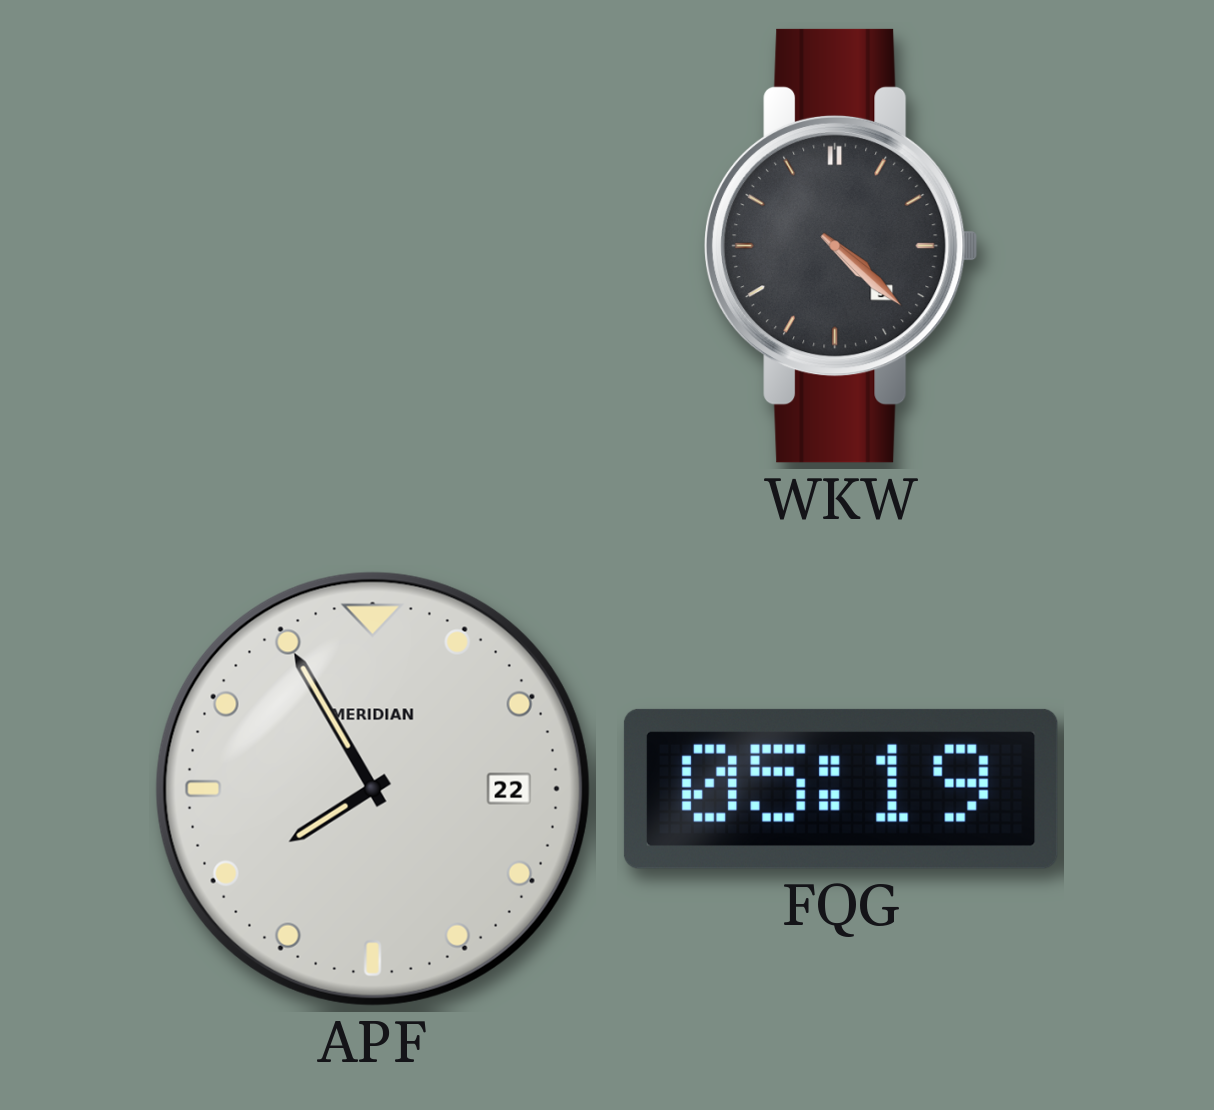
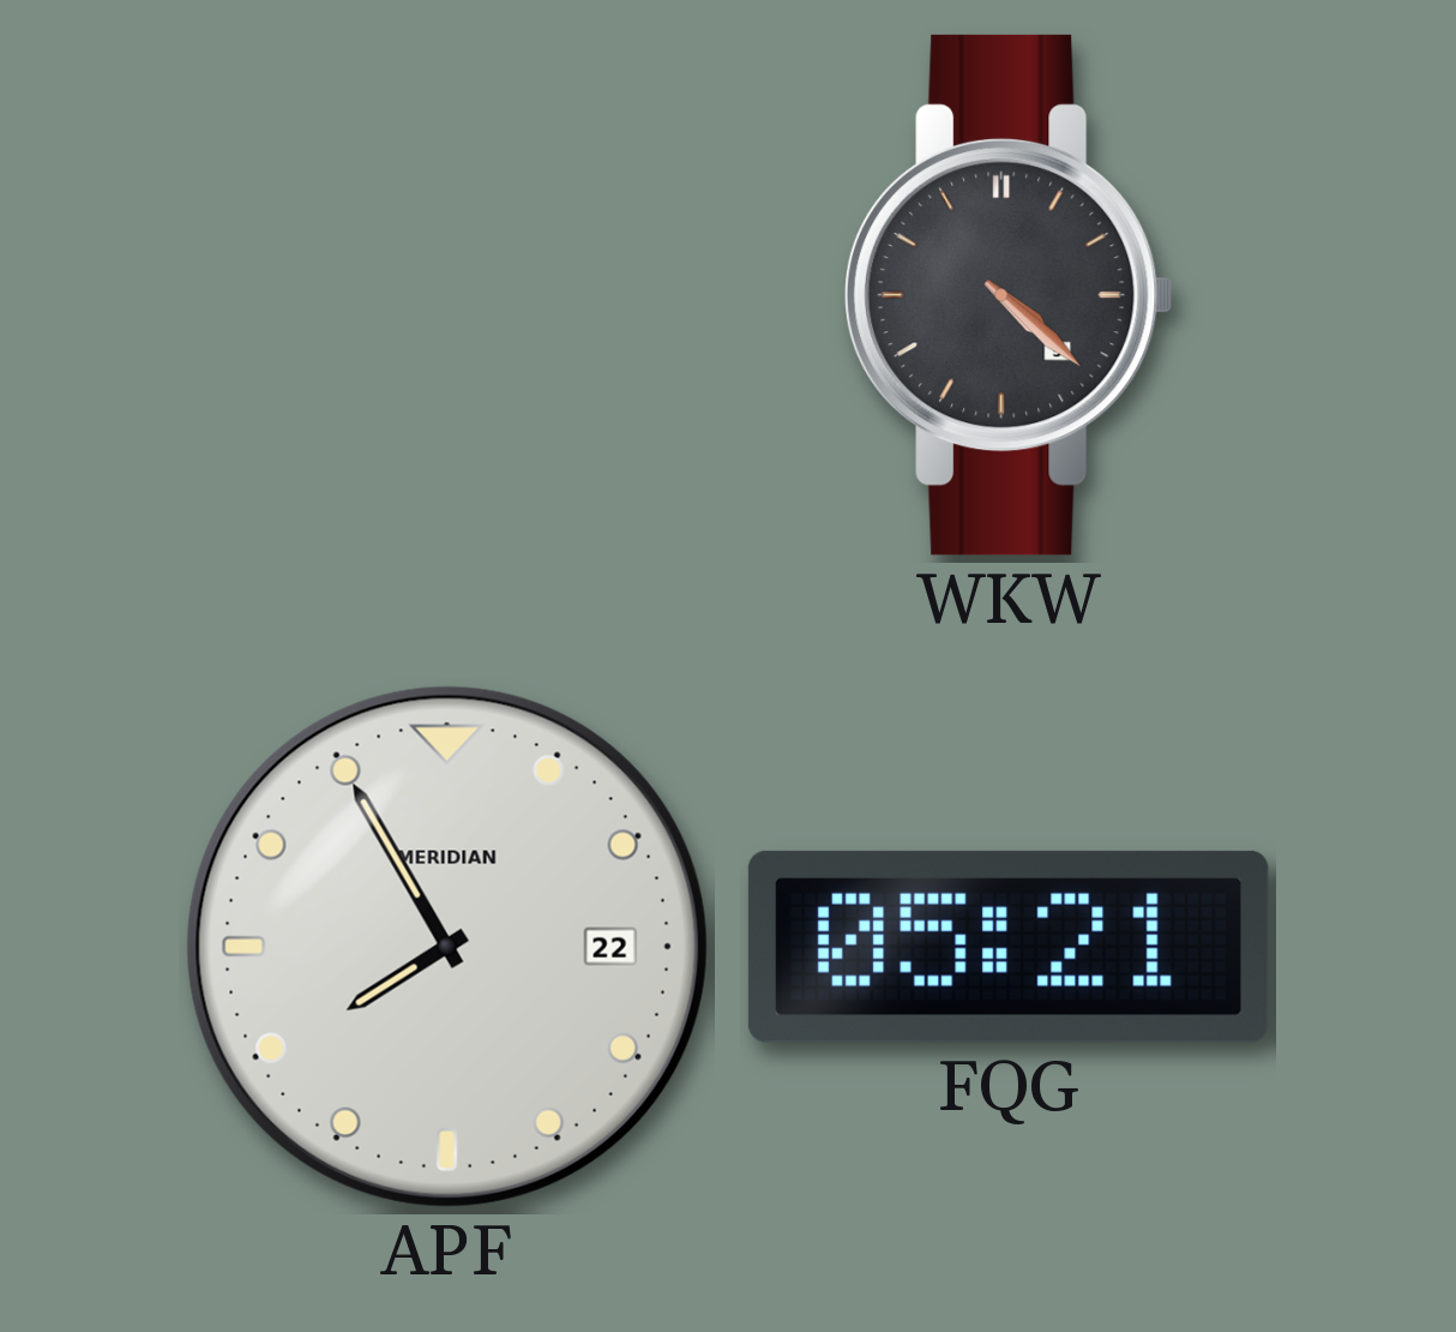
FQG: 05:19 -> 05:21 (1009, 947)
